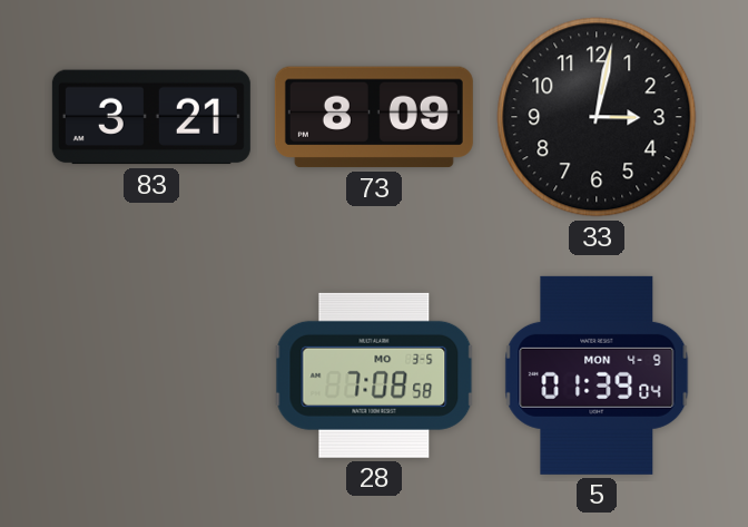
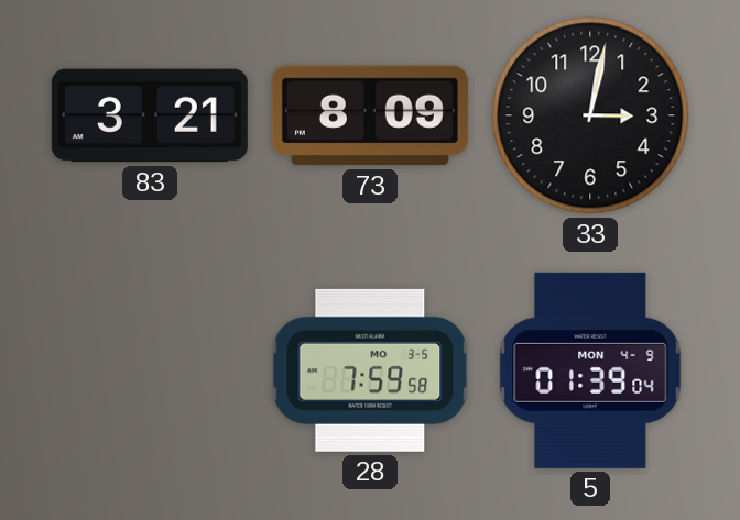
28: 7:08 -> 7:59 (370, 370)
